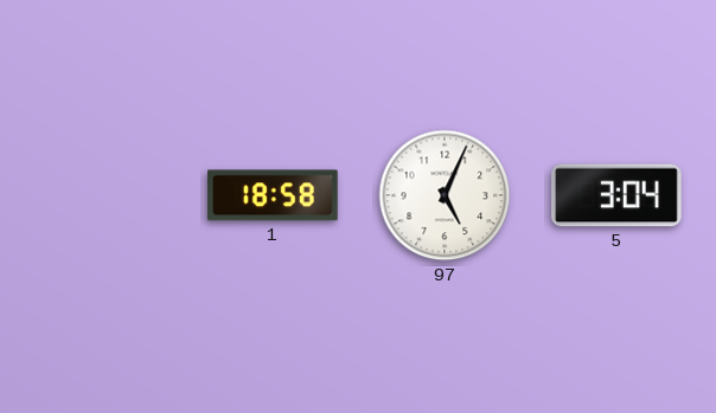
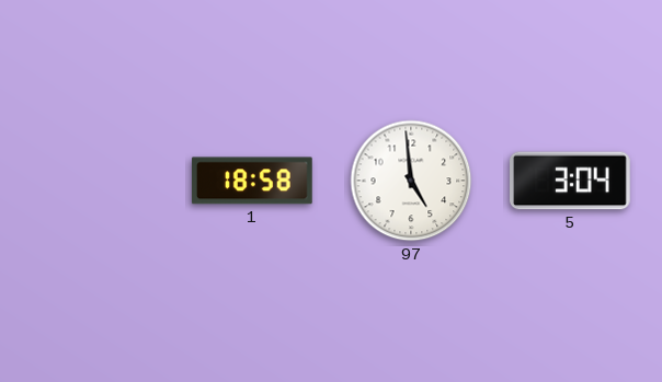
97: 5:04 -> 4:59 (411, 181)
